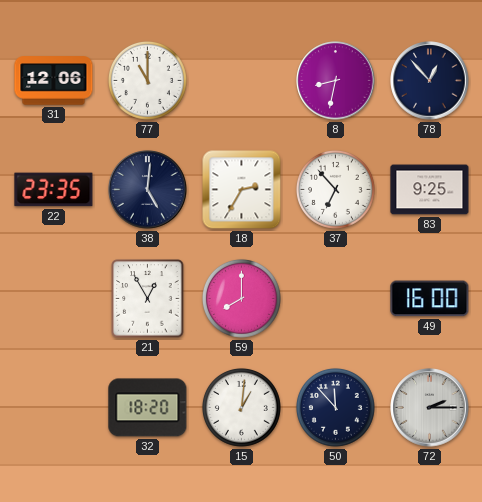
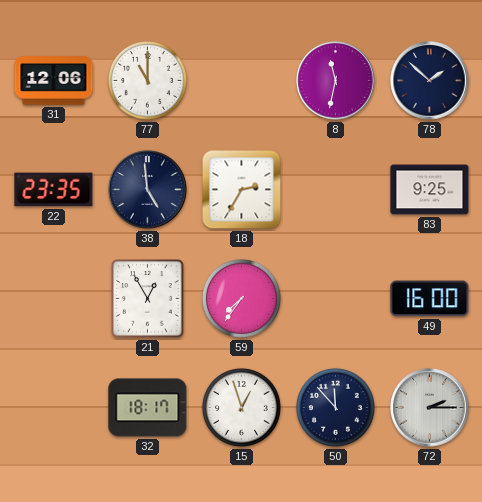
8: 8:32 -> 11:32 (336, 81)
78: 12:53 -> 1:52 (430, 81)
38: 5:01 -> 4:59 (148, 190)
37: 6:53 -> none (335, 189)
59: 8:00 -> 7:36 (241, 298)
32: 18:20 -> 18:17 (148, 408)
15: 1:01 -> 12:57 (241, 407)
